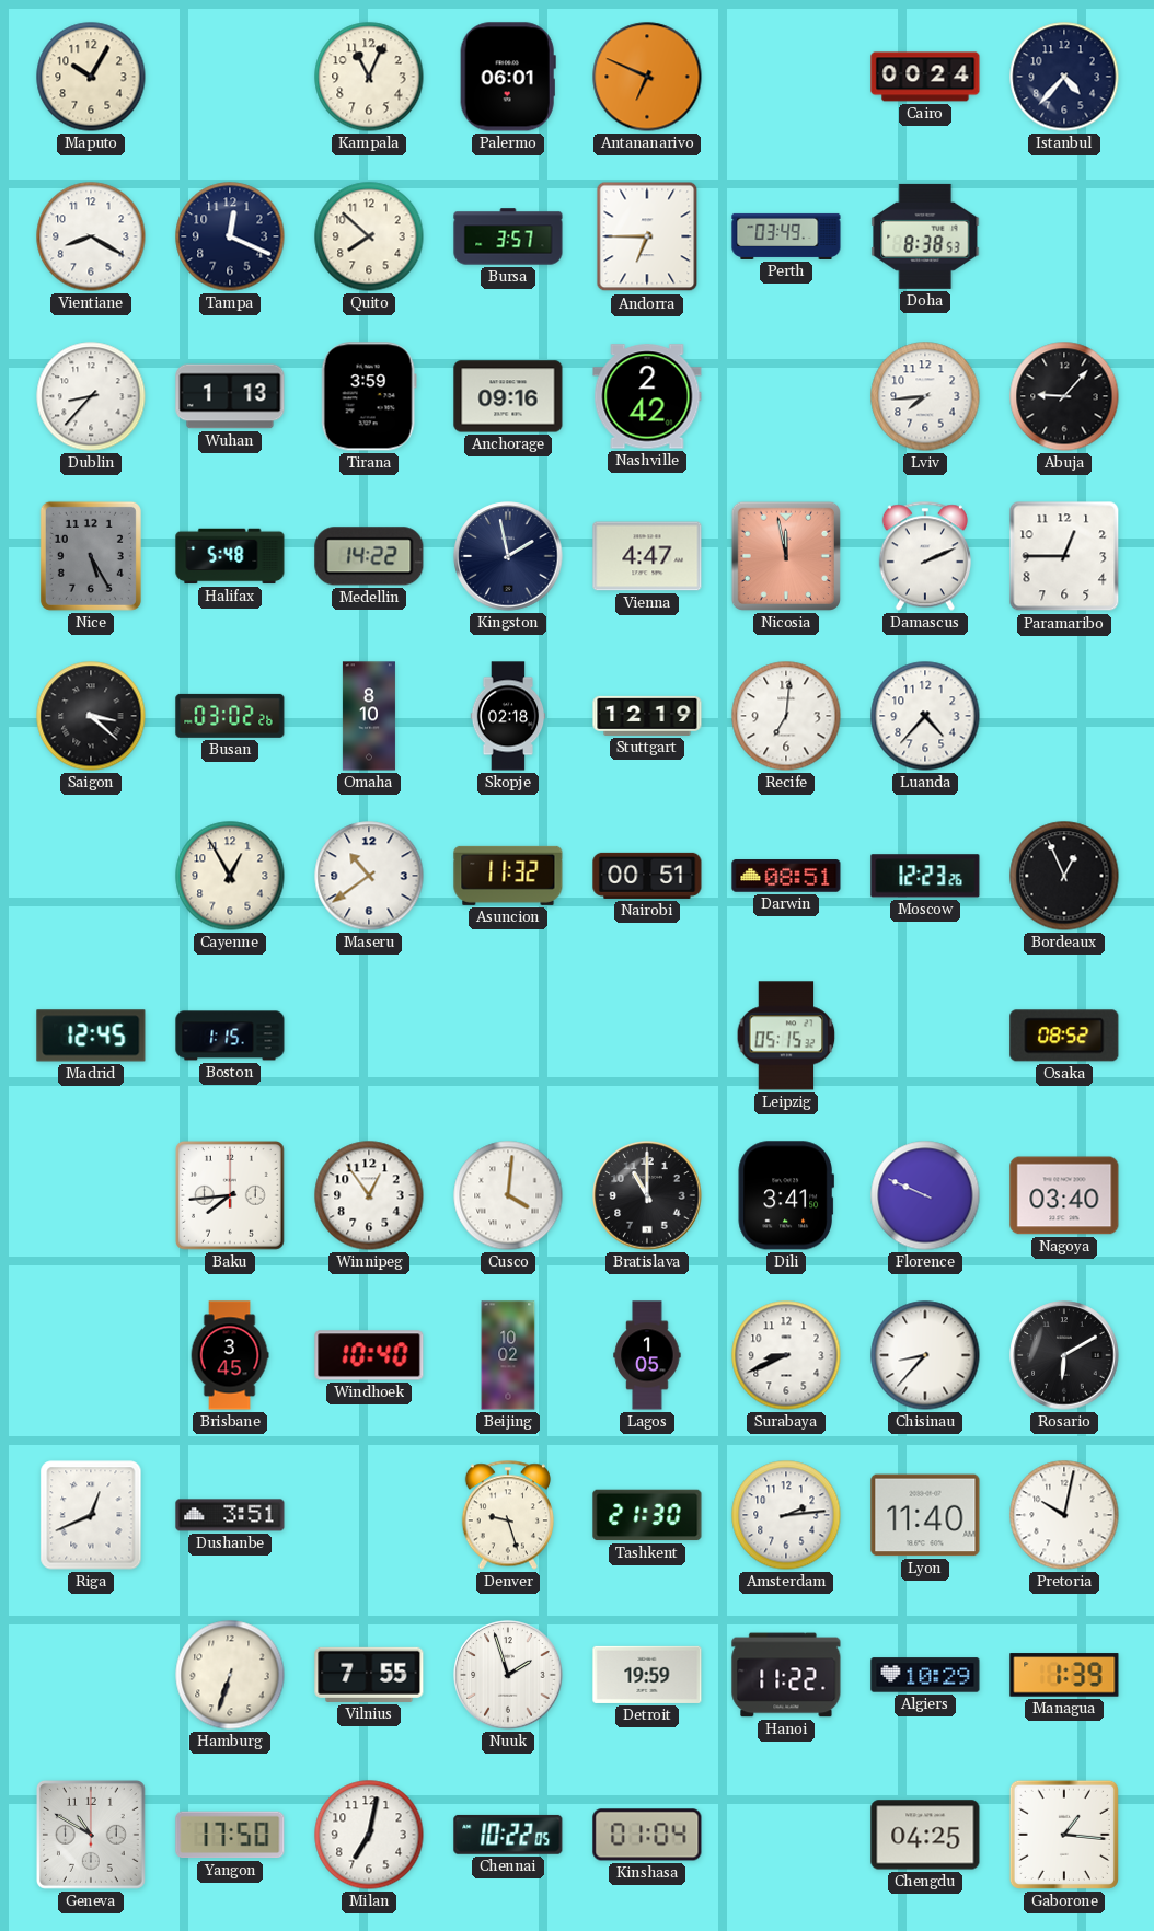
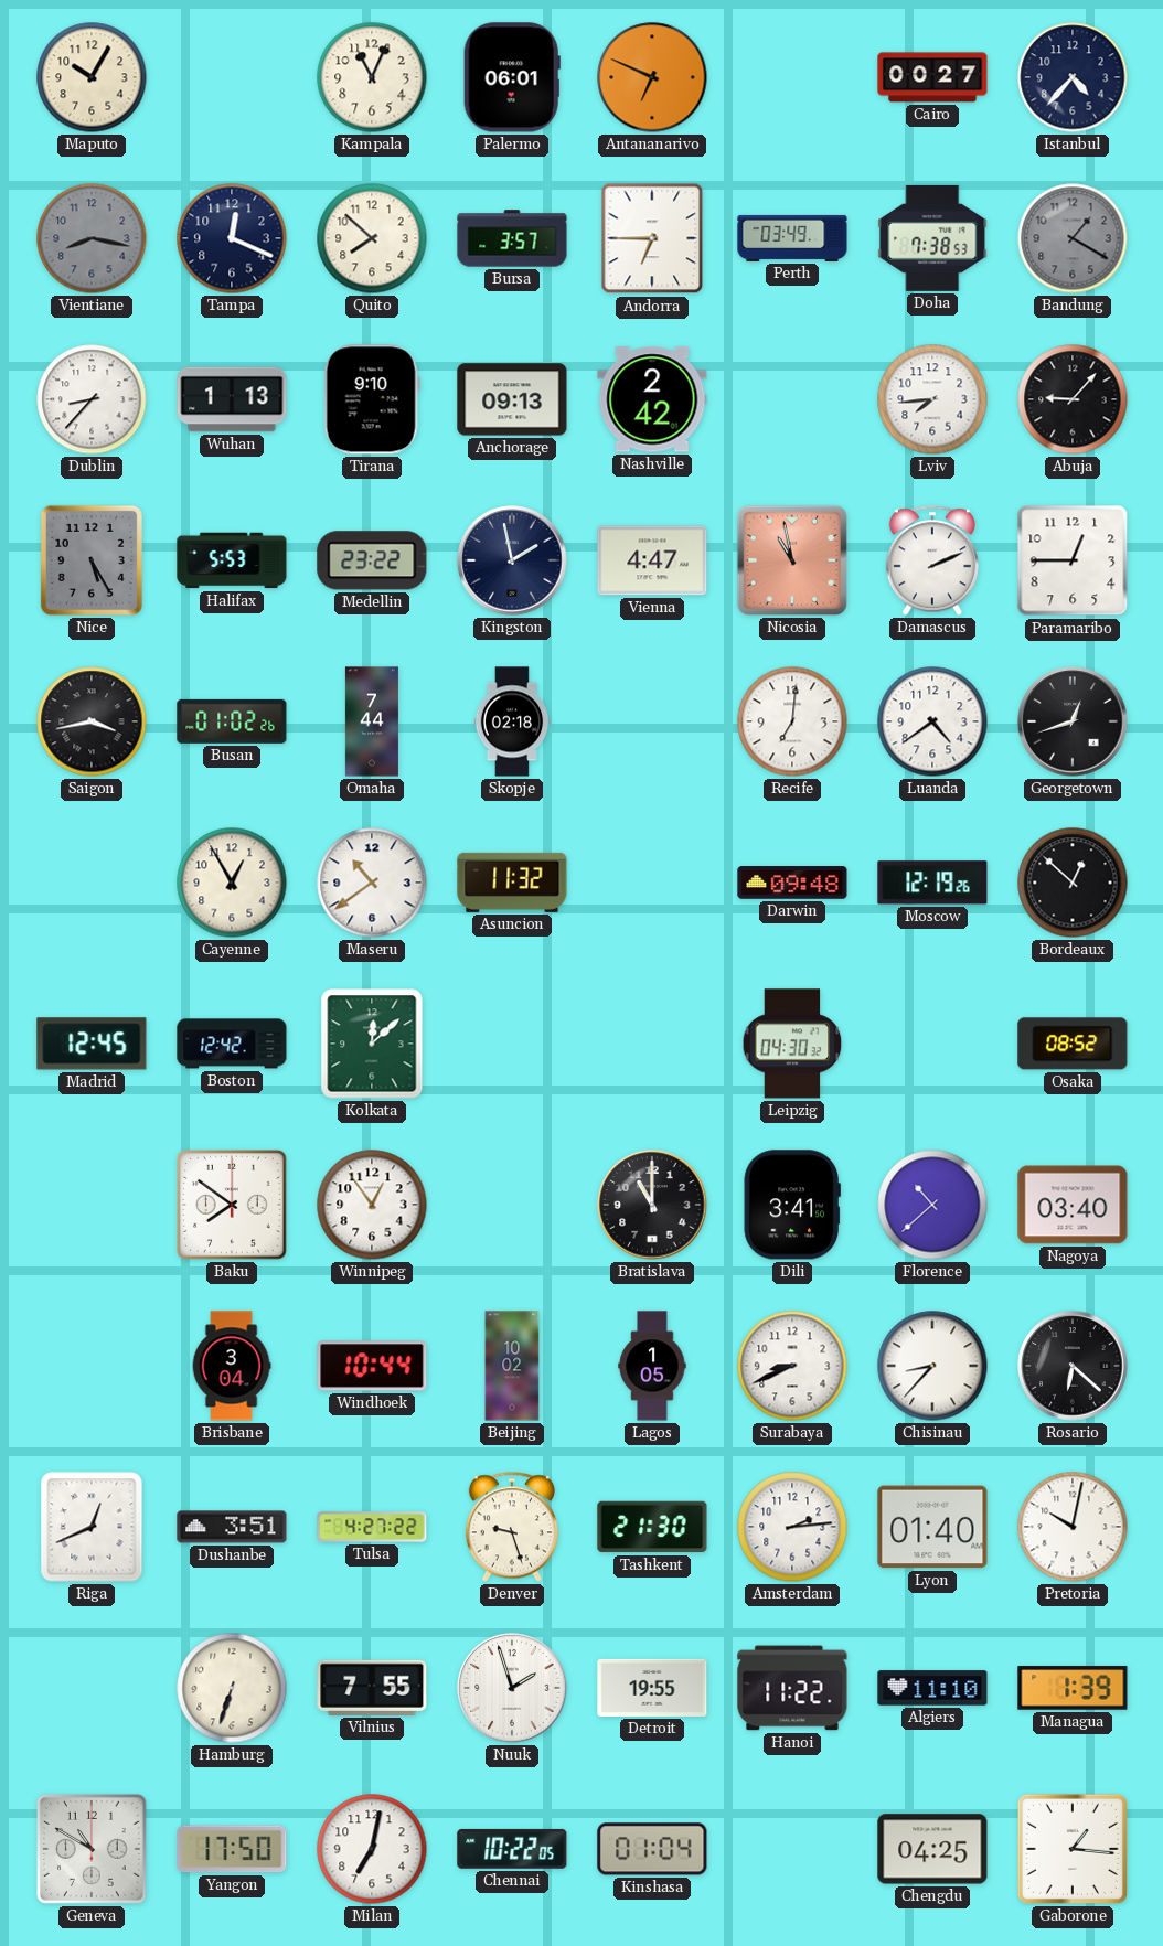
Cairo: 00:24 -> 00:27 (932, 77)
Vientiane: 8:20 -> 8:17 (92, 238)
Vientiane dial: white -> grey (92, 238)
Doha: 8:38 -> 7:38 (932, 238)
Bandung: none -> 1:20 (1073, 238)
Tirana: 3:59 -> 9:10 (372, 399)
Anchorage: 09:16 -> 09:13 (512, 399)
Halifax: 5:48 -> 5:53 (232, 560)
Medellin: 14:22 -> 23:22 (372, 560)
Nicosia: 11:58 -> 10:58 (792, 560)
Saigon: 3:22 -> 3:43 (92, 721)
Busan: 03:02 -> 01:02 (232, 721)
Omaha: 8:10 -> 7:44 (372, 721)
Stuttgart: 12:19 -> none (647, 716)
Luanda: 4:37 -> 4:39 (932, 721)
Georgetown: none -> 12:42 (1073, 721)
Nairobi: 00:51 -> none (647, 876)
Darwin: 08:51 -> 09:48 (792, 883)
Moscow: 12:23 -> 12:19 (932, 883)
Bordeaux: 12:56 -> 12:52 (1073, 883)
Boston: 1:15 -> 12:42 (232, 1044)
Kolkata: none -> 12:08 (372, 1044)
Leipzig: 05:15 -> 04:30 (792, 1044)
Baku: 7:44 -> 7:51 (232, 1205)
Cusco: 4:01 -> none (508, 1195)
Florence: 9:49 -> 10:38 (932, 1205)
Brisbane: 3:45 -> 3:04 (232, 1366)
Windhoek: 10:40 -> 10:44 (372, 1366)
Rosario: 6:10 -> 6:22 (1073, 1366)
Tulsa: none -> 4:27 (372, 1527)
Lyon: 11:40 -> 01:40 (932, 1527)
Detroit: 19:59 -> 19:55 (652, 1688)
Algiers: 10:29 -> 11:10 (932, 1688)
